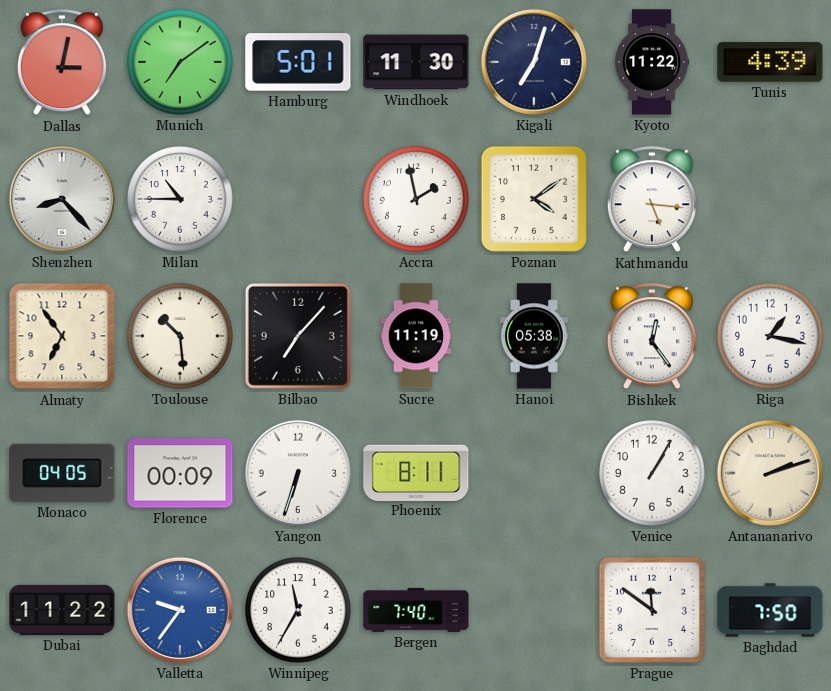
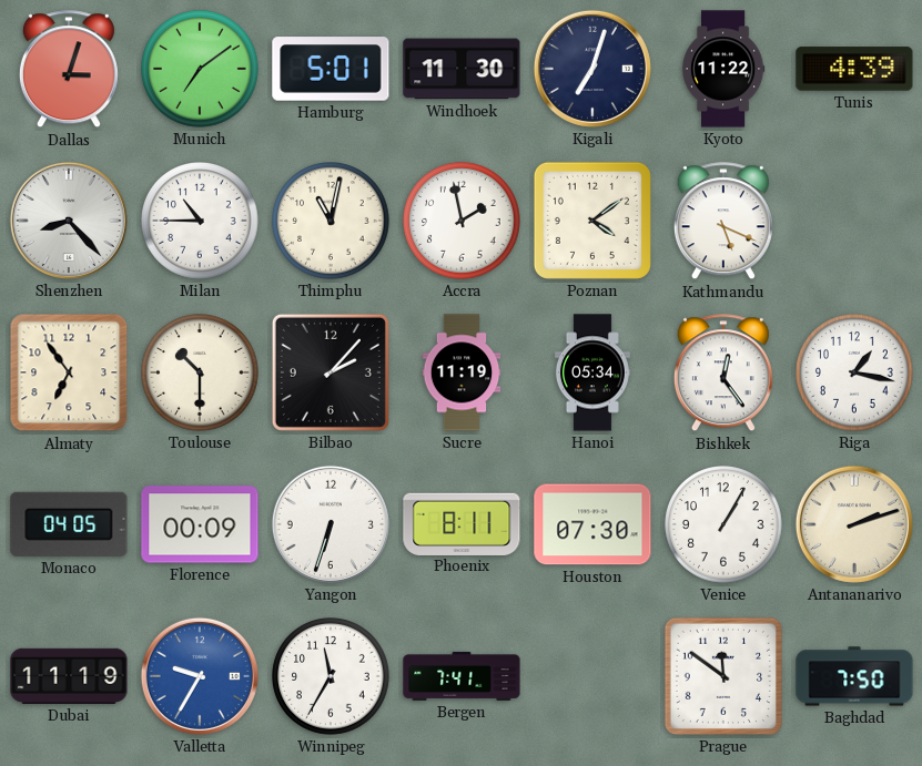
Dallas: 3:02 -> 3:03 (69, 70)
Thimphu: none -> 11:02 (332, 222)
Kathmandu: 5:16 -> 5:19 (723, 222)
Toulouse: 10:29 -> 10:30 (201, 374)
Bilbao: 7:07 -> 2:07 (331, 372)
Hanoi: 05:38 -> 05:34 (592, 372)
Houston: none -> 07:30 (592, 524)
Dubai: 11:22 -> 11:19 (69, 676)
Valletta: 9:36 -> 9:35 (200, 676)
Bergen: 7:40 -> 7:41 (462, 676)
